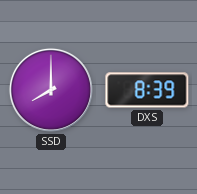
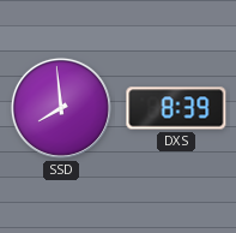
SSD: 8:00 -> 7:59 (61, 108)
